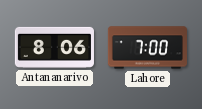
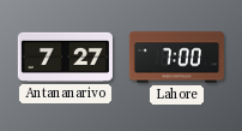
Antananarivo: 8:06 -> 7:27 (65, 56)
